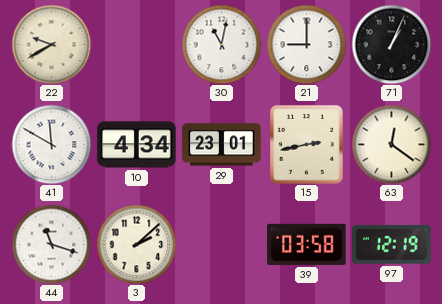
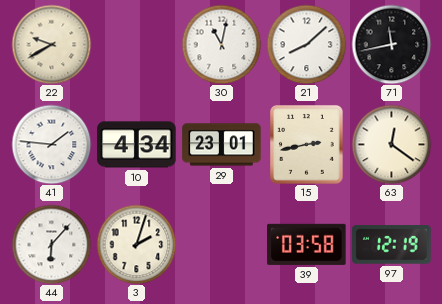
21: 9:00 -> 8:08 (306, 44)
71: 1:04 -> 11:43 (391, 44)
41: 11:50 -> 1:46 (51, 144)
44: 11:18 -> 6:07 (51, 244)
3: 2:08 -> 2:03 (136, 244)
